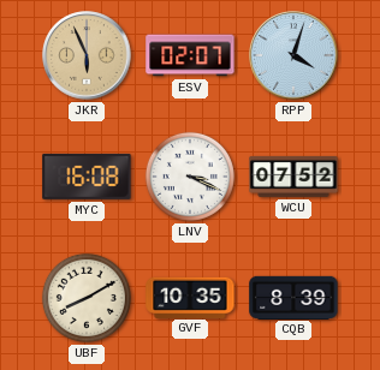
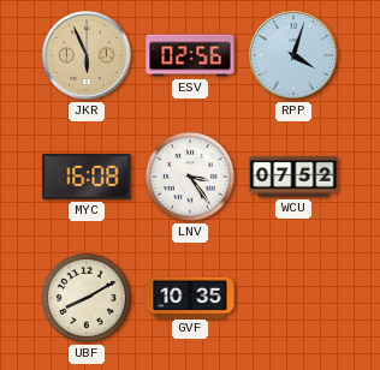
ESV: 02:07 -> 02:56 (190, 55)
LNV: 3:19 -> 3:24 (190, 177)
CQB: 8:39 -> none (293, 297)
